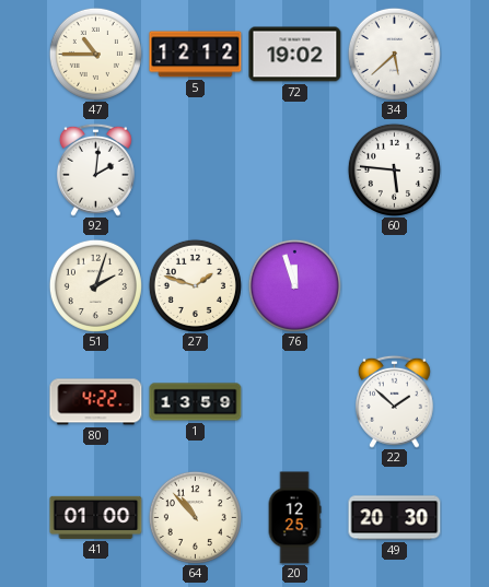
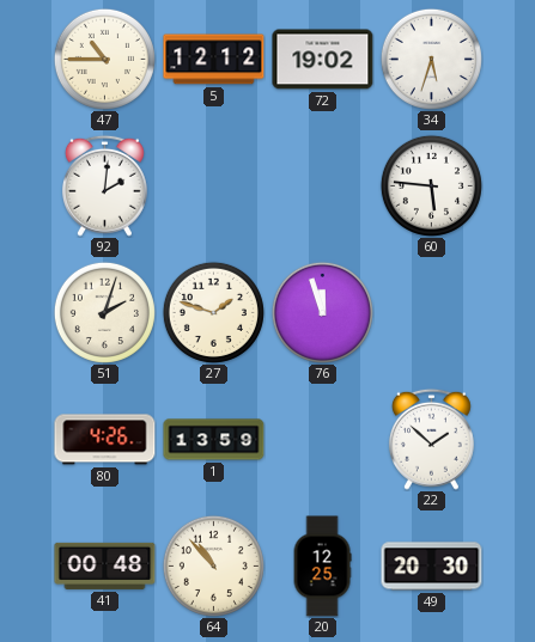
34: 5:38 -> 5:33 (431, 59)
80: 4:22 -> 4:26 (105, 440)
41: 01:00 -> 00:48 (105, 565)
